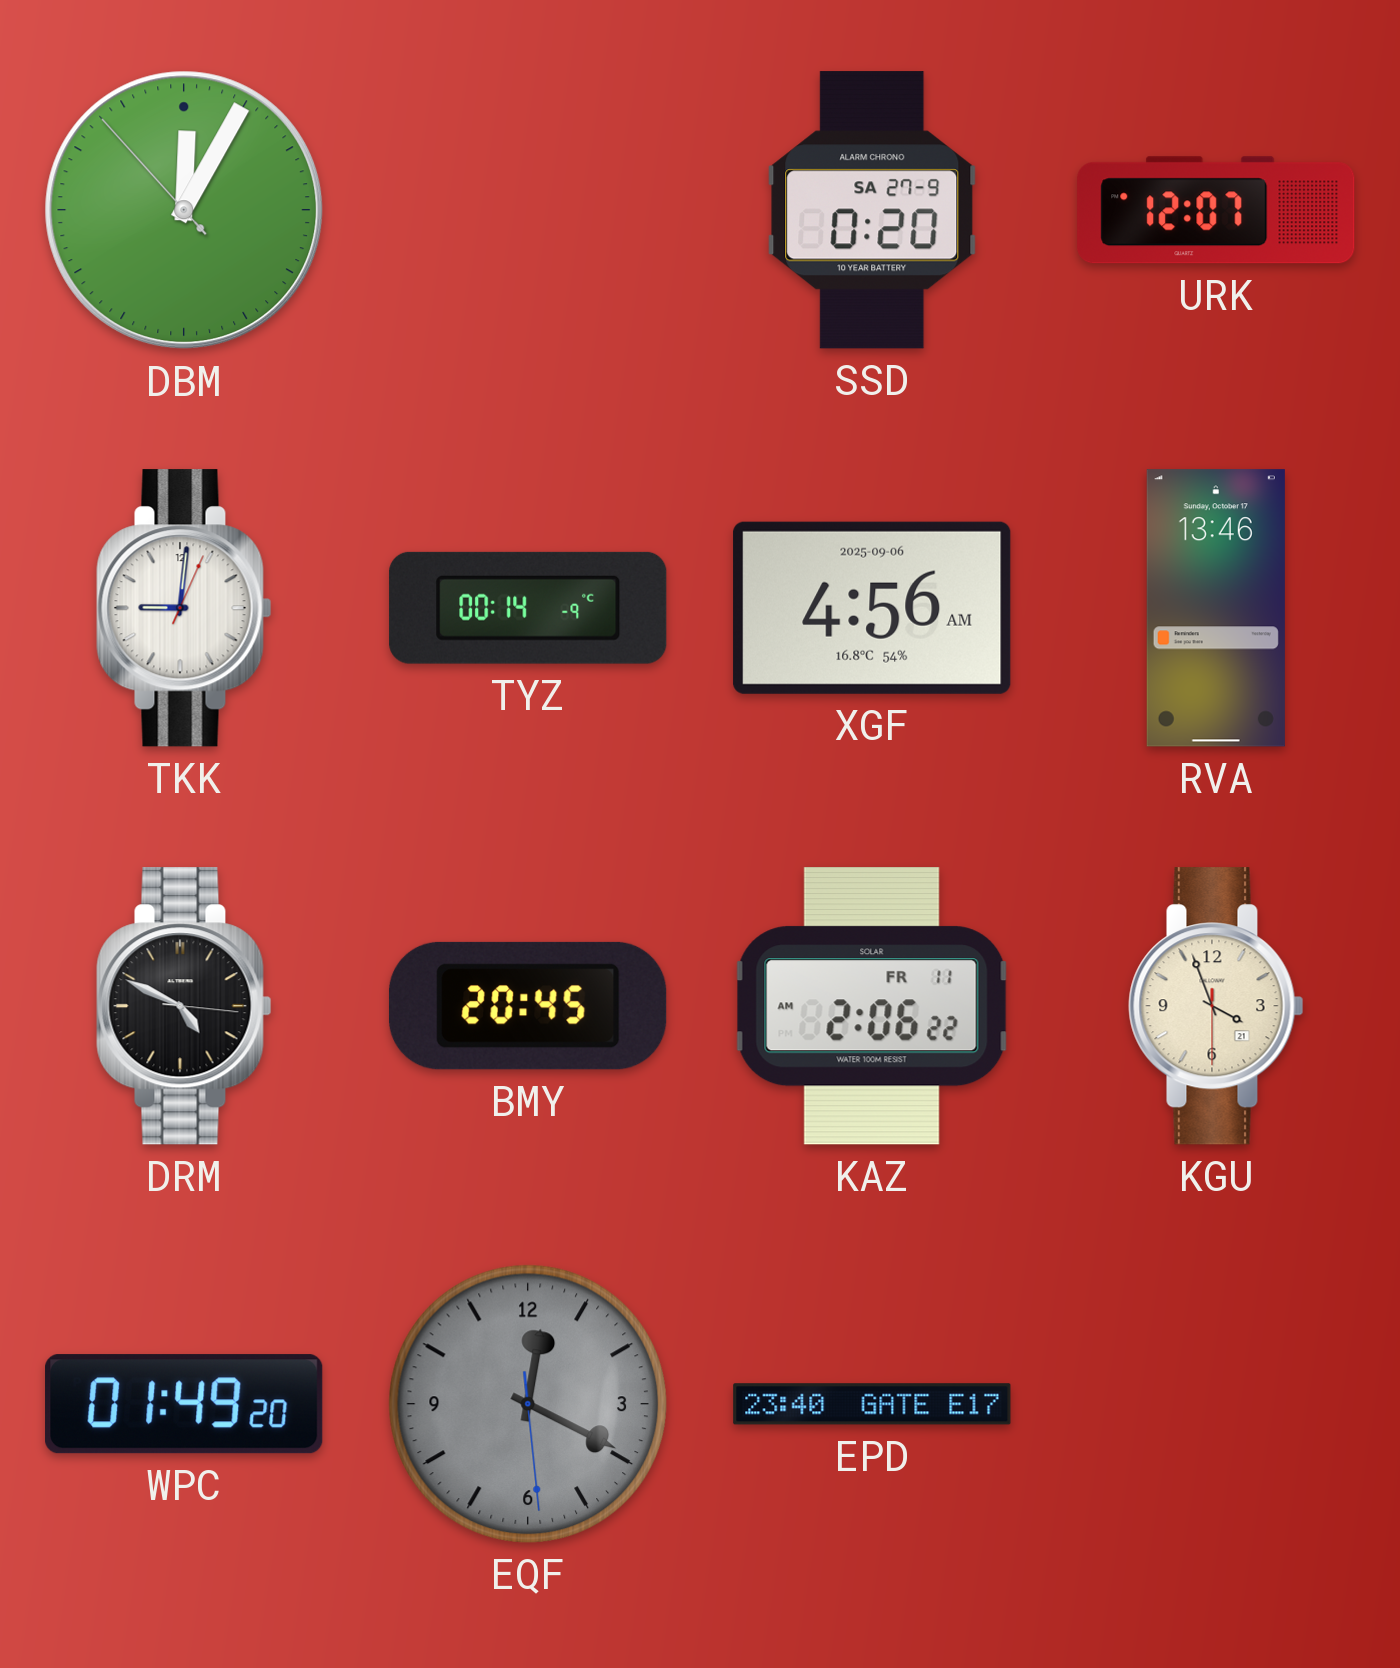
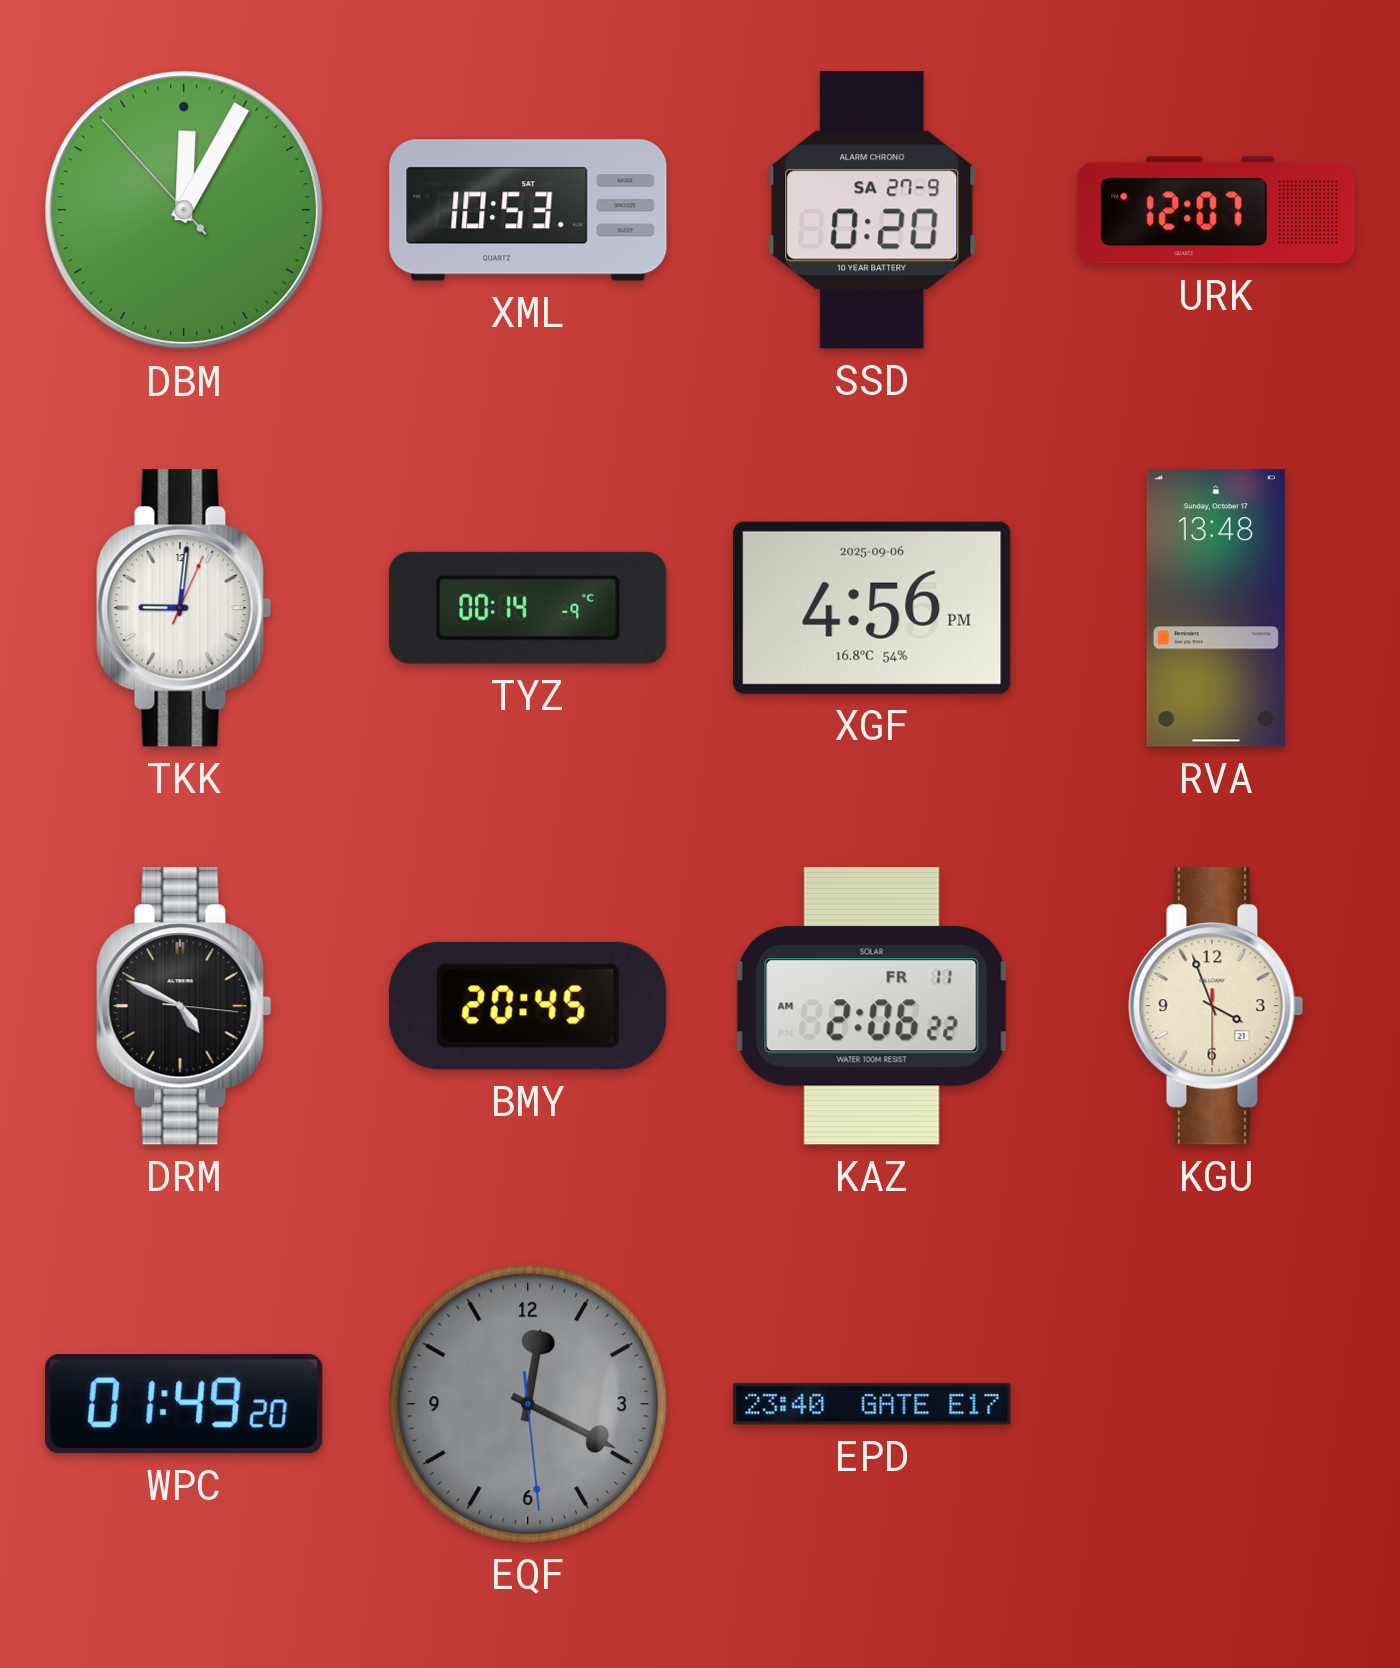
XML: none -> 10:53 (528, 210)
XGF: 4:56 AM -> 4:56 PM (872, 608)
RVA: 13:46 -> 13:48 (1216, 608)
